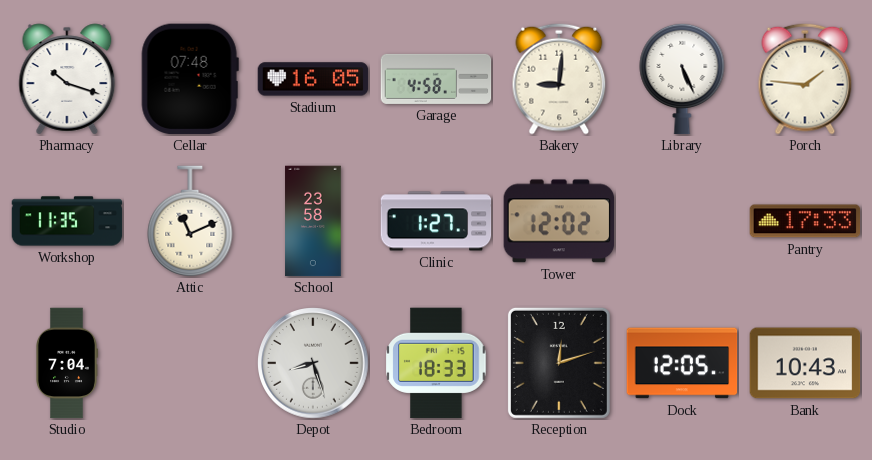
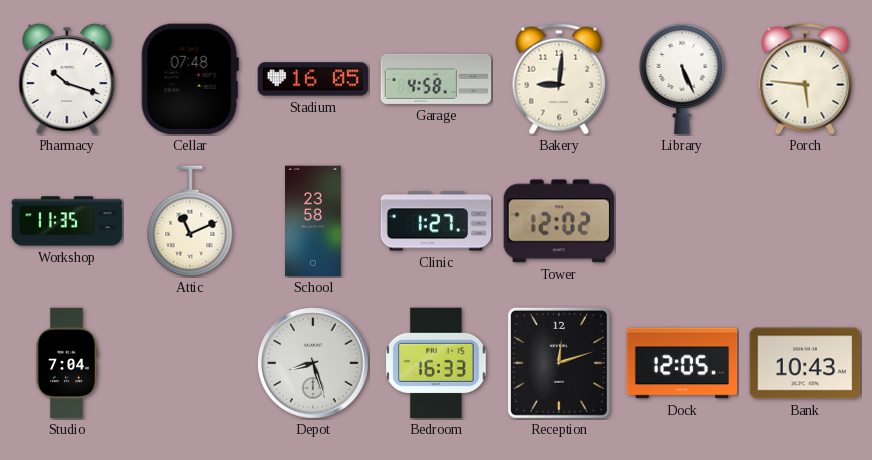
Porch: 1:46 -> 5:46 (805, 79)
Pantry: 17:33 -> none (805, 221)
Bedroom: 18:33 -> 16:33 (436, 363)
